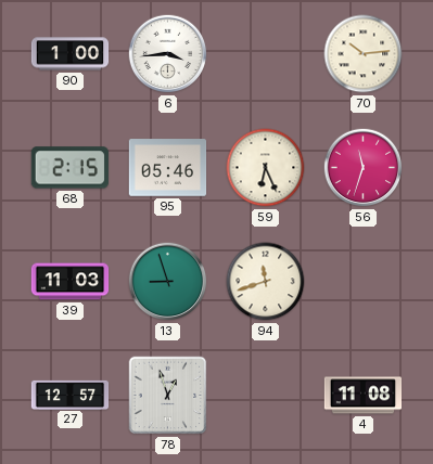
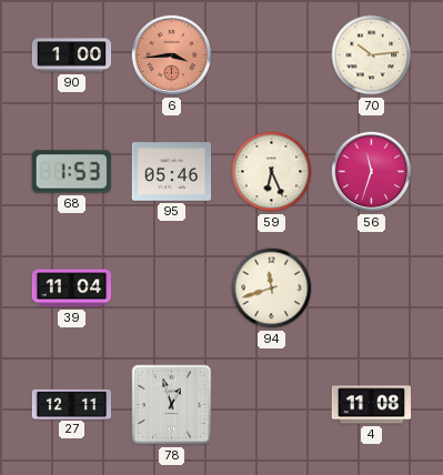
6 dial: white -> salmon (172, 55)
68: 2:15 -> 1:53 (71, 172)
39: 11:03 -> 11:04 (72, 289)
13: 8:57 -> none (168, 282)
27: 12:57 -> 12:11 (72, 404)
